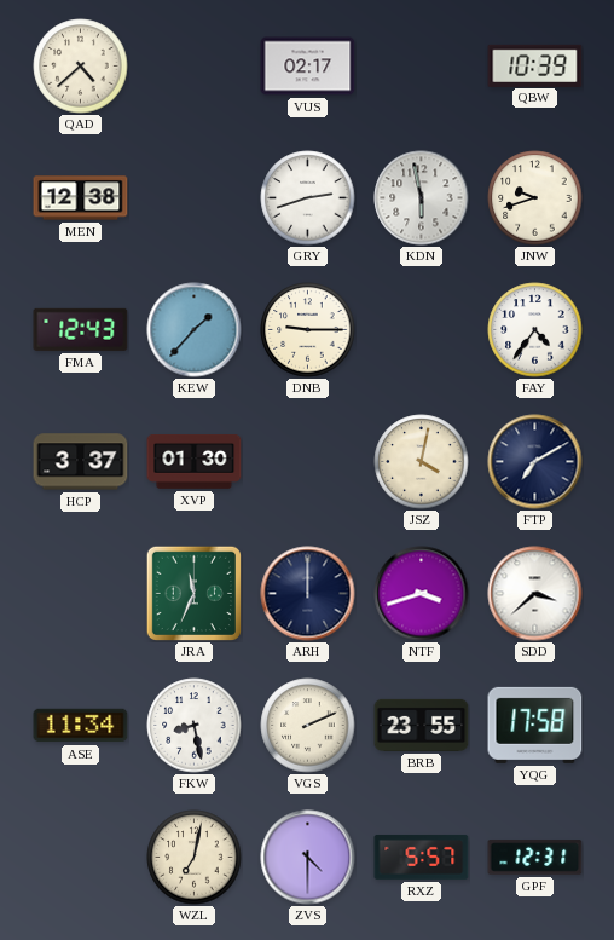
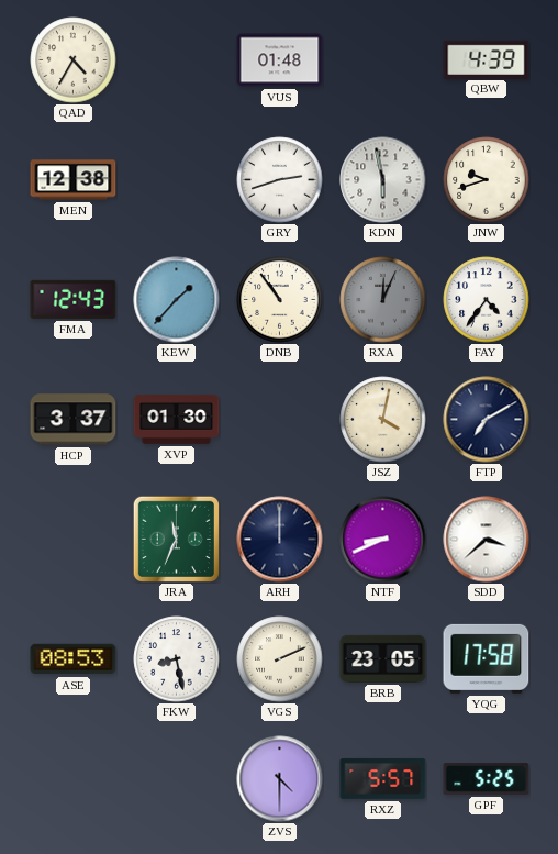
QAD: 4:38 -> 4:35 (74, 60)
VUS: 02:17 -> 01:48 (280, 60)
QBW: 10:39 -> 4:39 (487, 59)
DNB: 9:15 -> 10:54 (280, 300)
RXA: none -> 12:04 (383, 300)
NTF: 3:42 -> 8:41 (383, 540)
ASE: 11:34 -> 08:53 (74, 659)
BRB: 23:55 -> 23:05 (383, 658)
WZL: 7:02 -> none (195, 858)
GPF: 12:31 -> 5:25 (487, 779)
